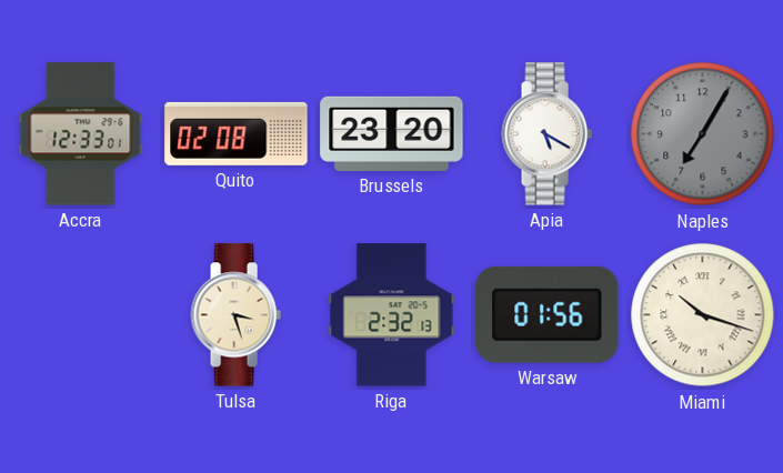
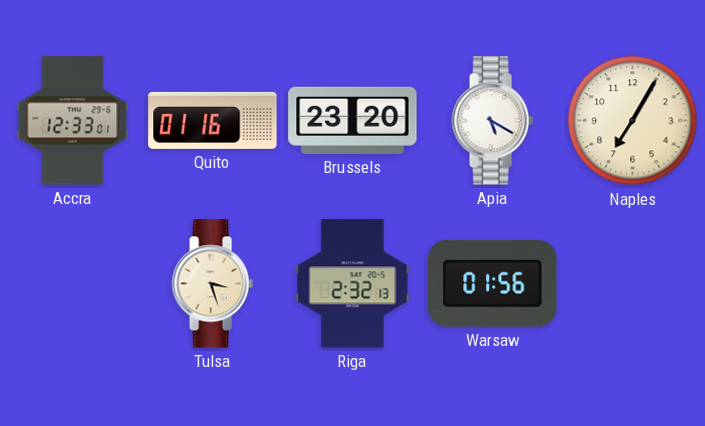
Quito: 02:08 -> 01:16 (213, 120)
Naples dial: grey -> cream (633, 121)
Miami: 10:18 -> none (703, 315)
